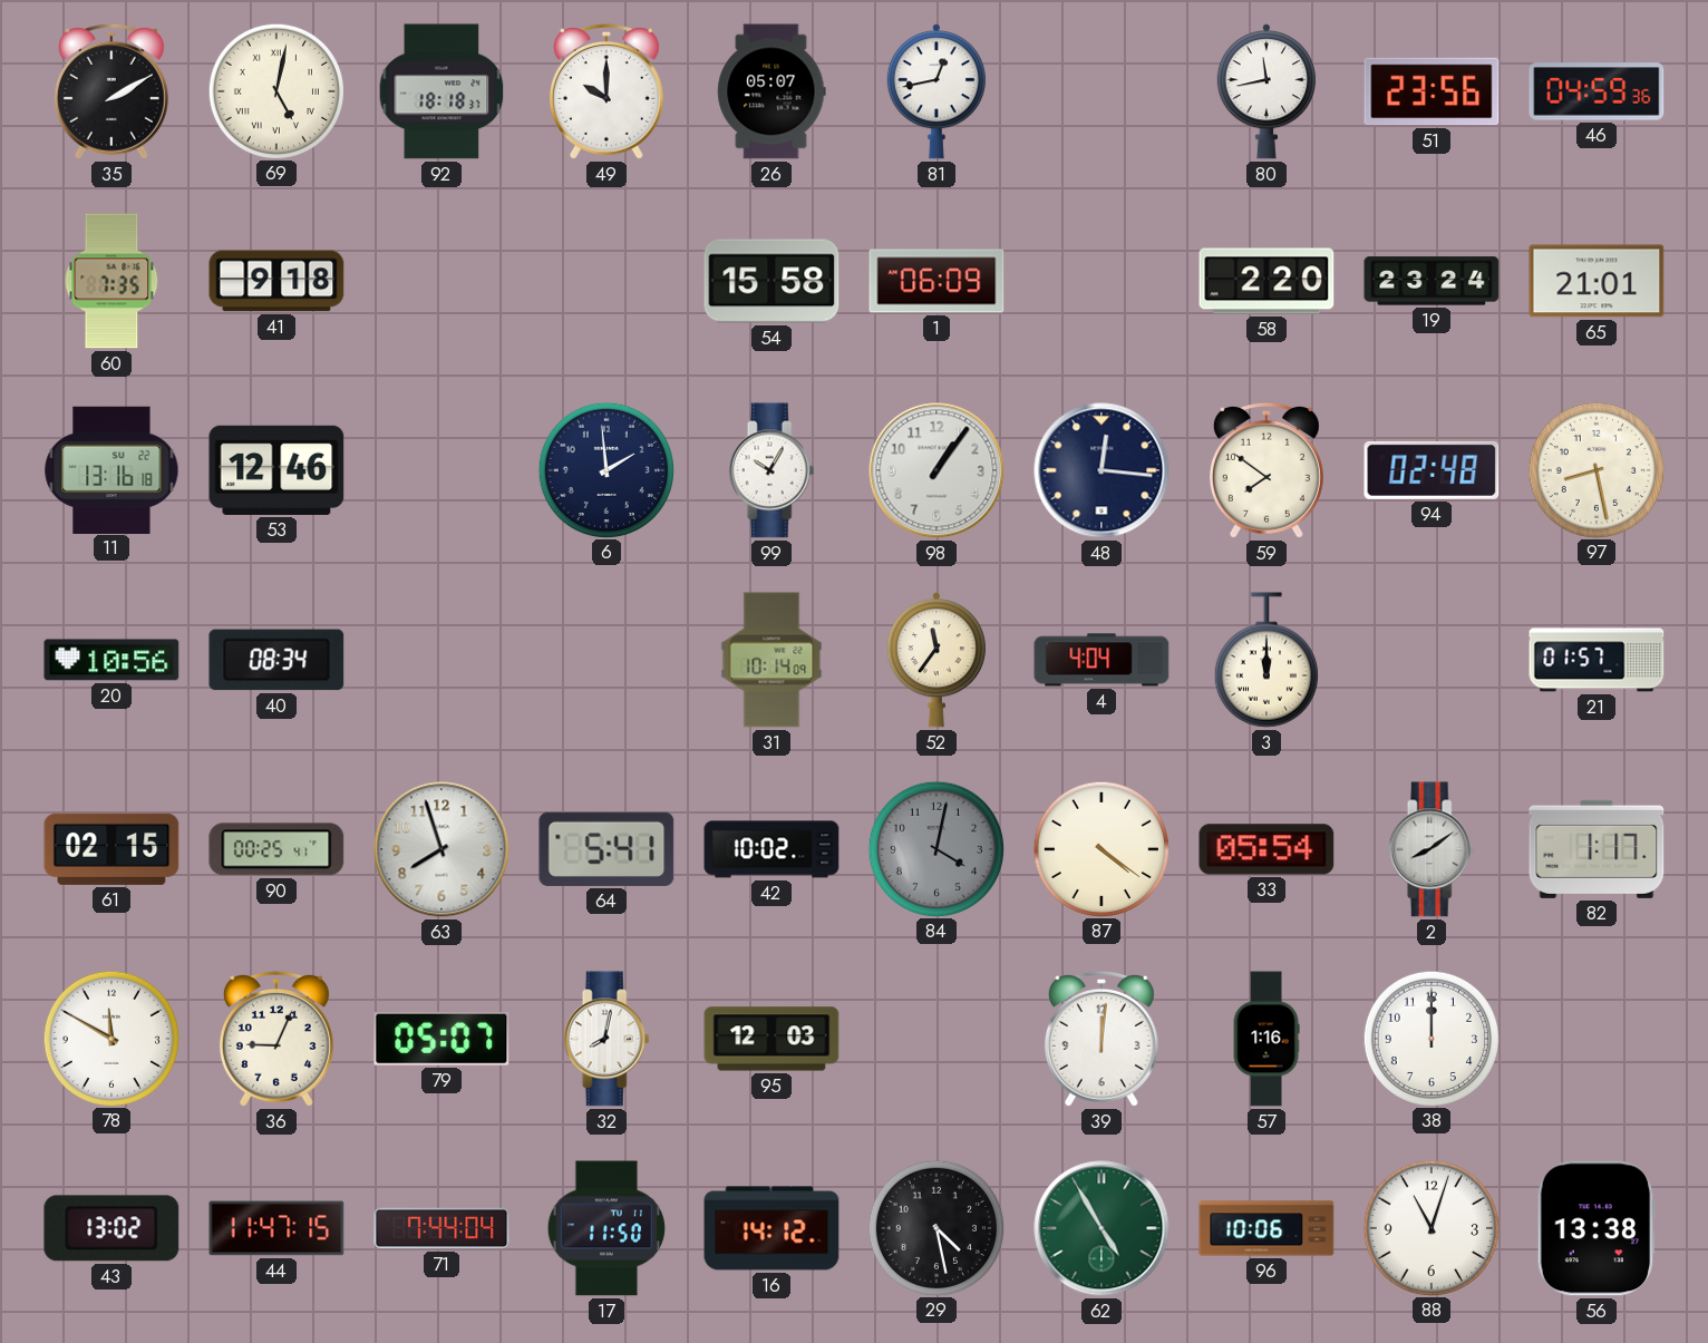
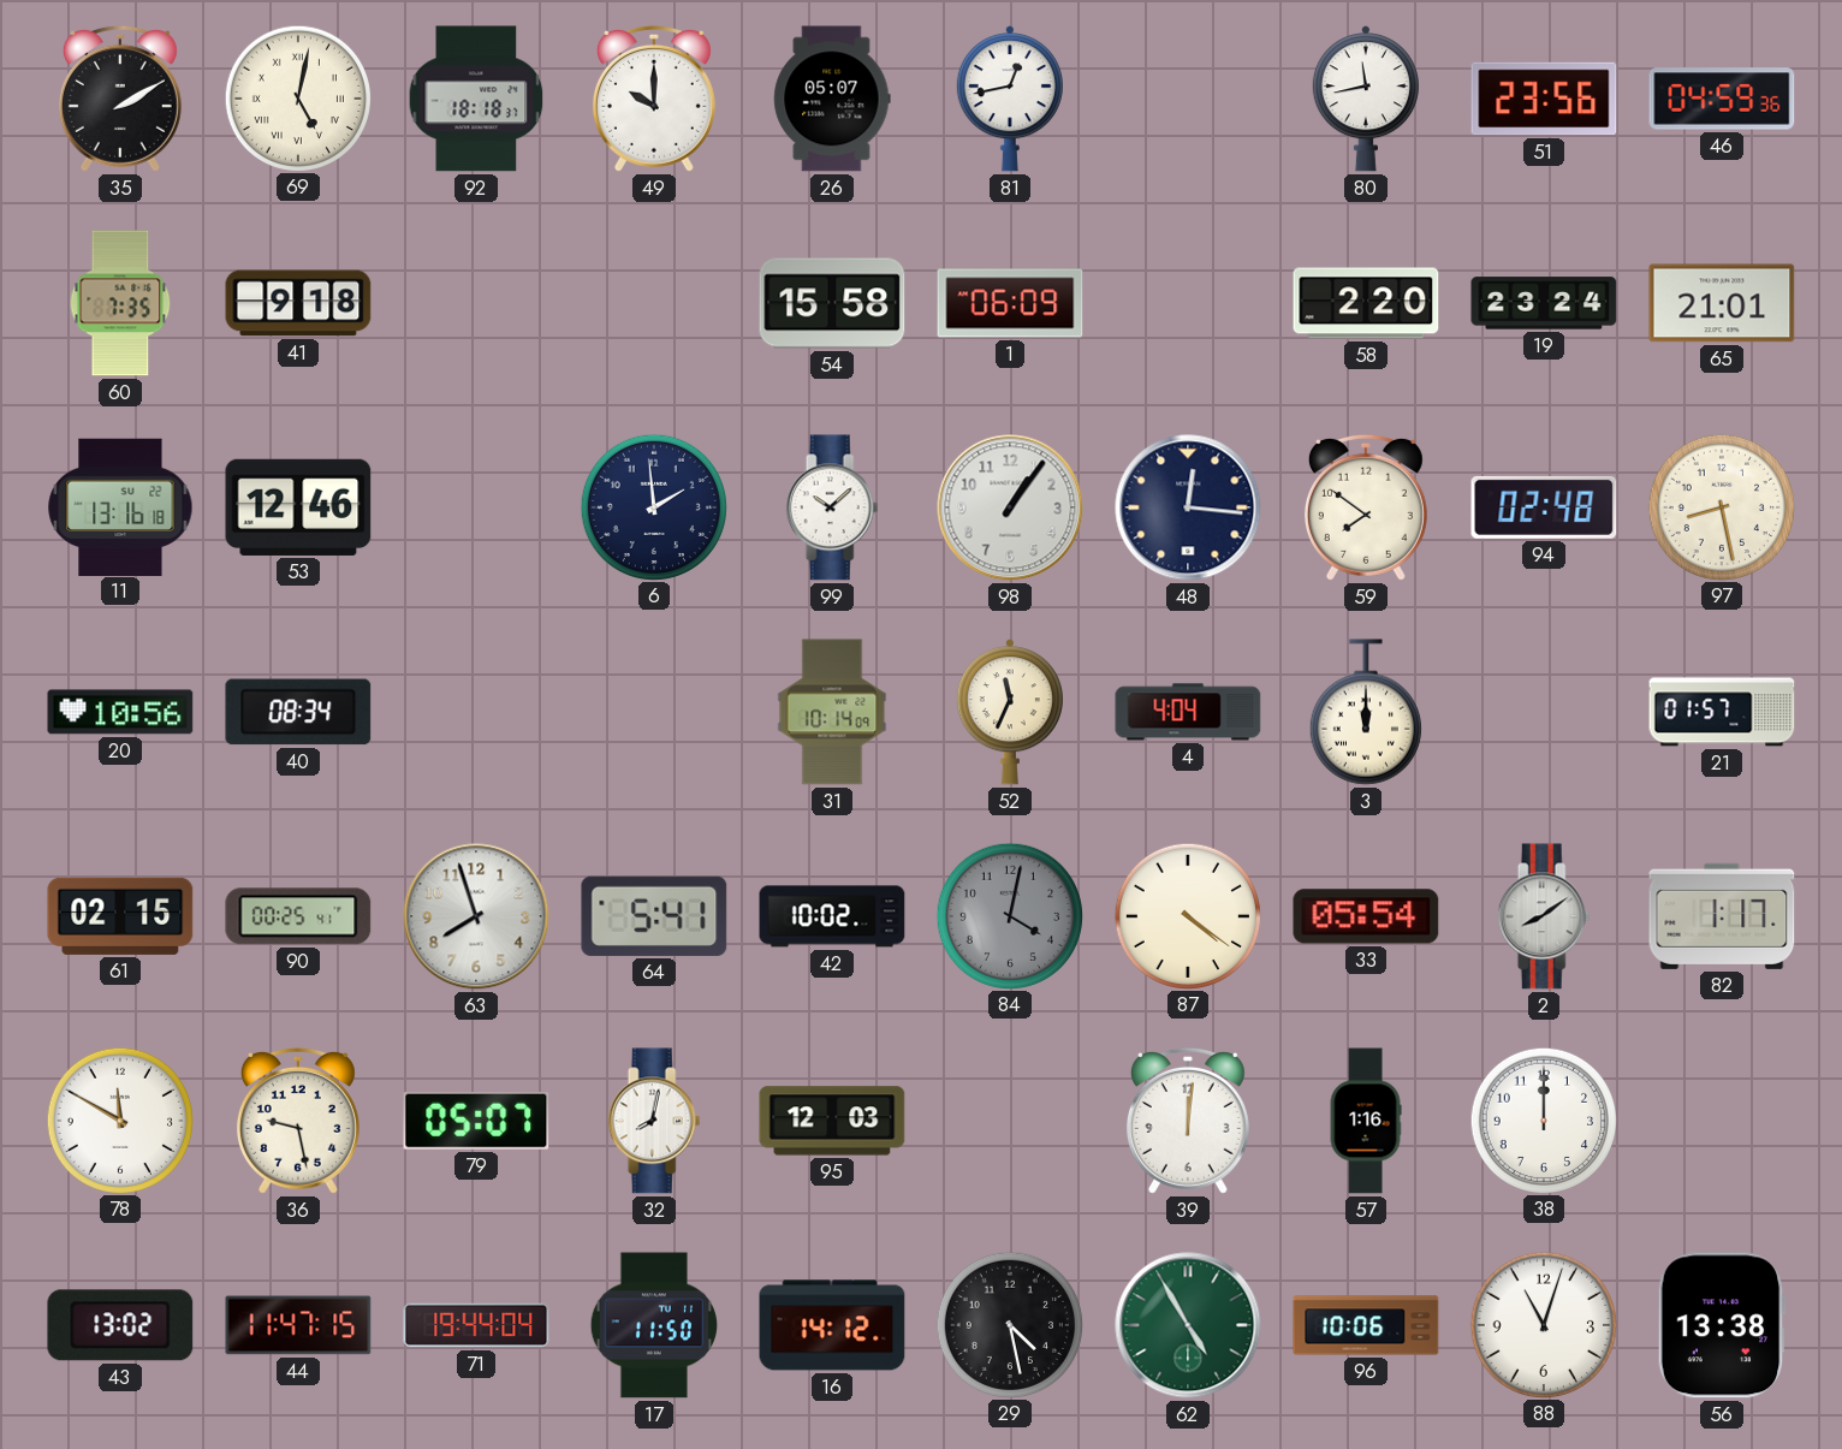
99: 10:05 -> 10:08 (832, 507)
52: 11:36 -> 11:34 (1010, 712)
36: 9:04 -> 9:28 (298, 1121)
71: 7:44 -> 19:44 (476, 1325)
